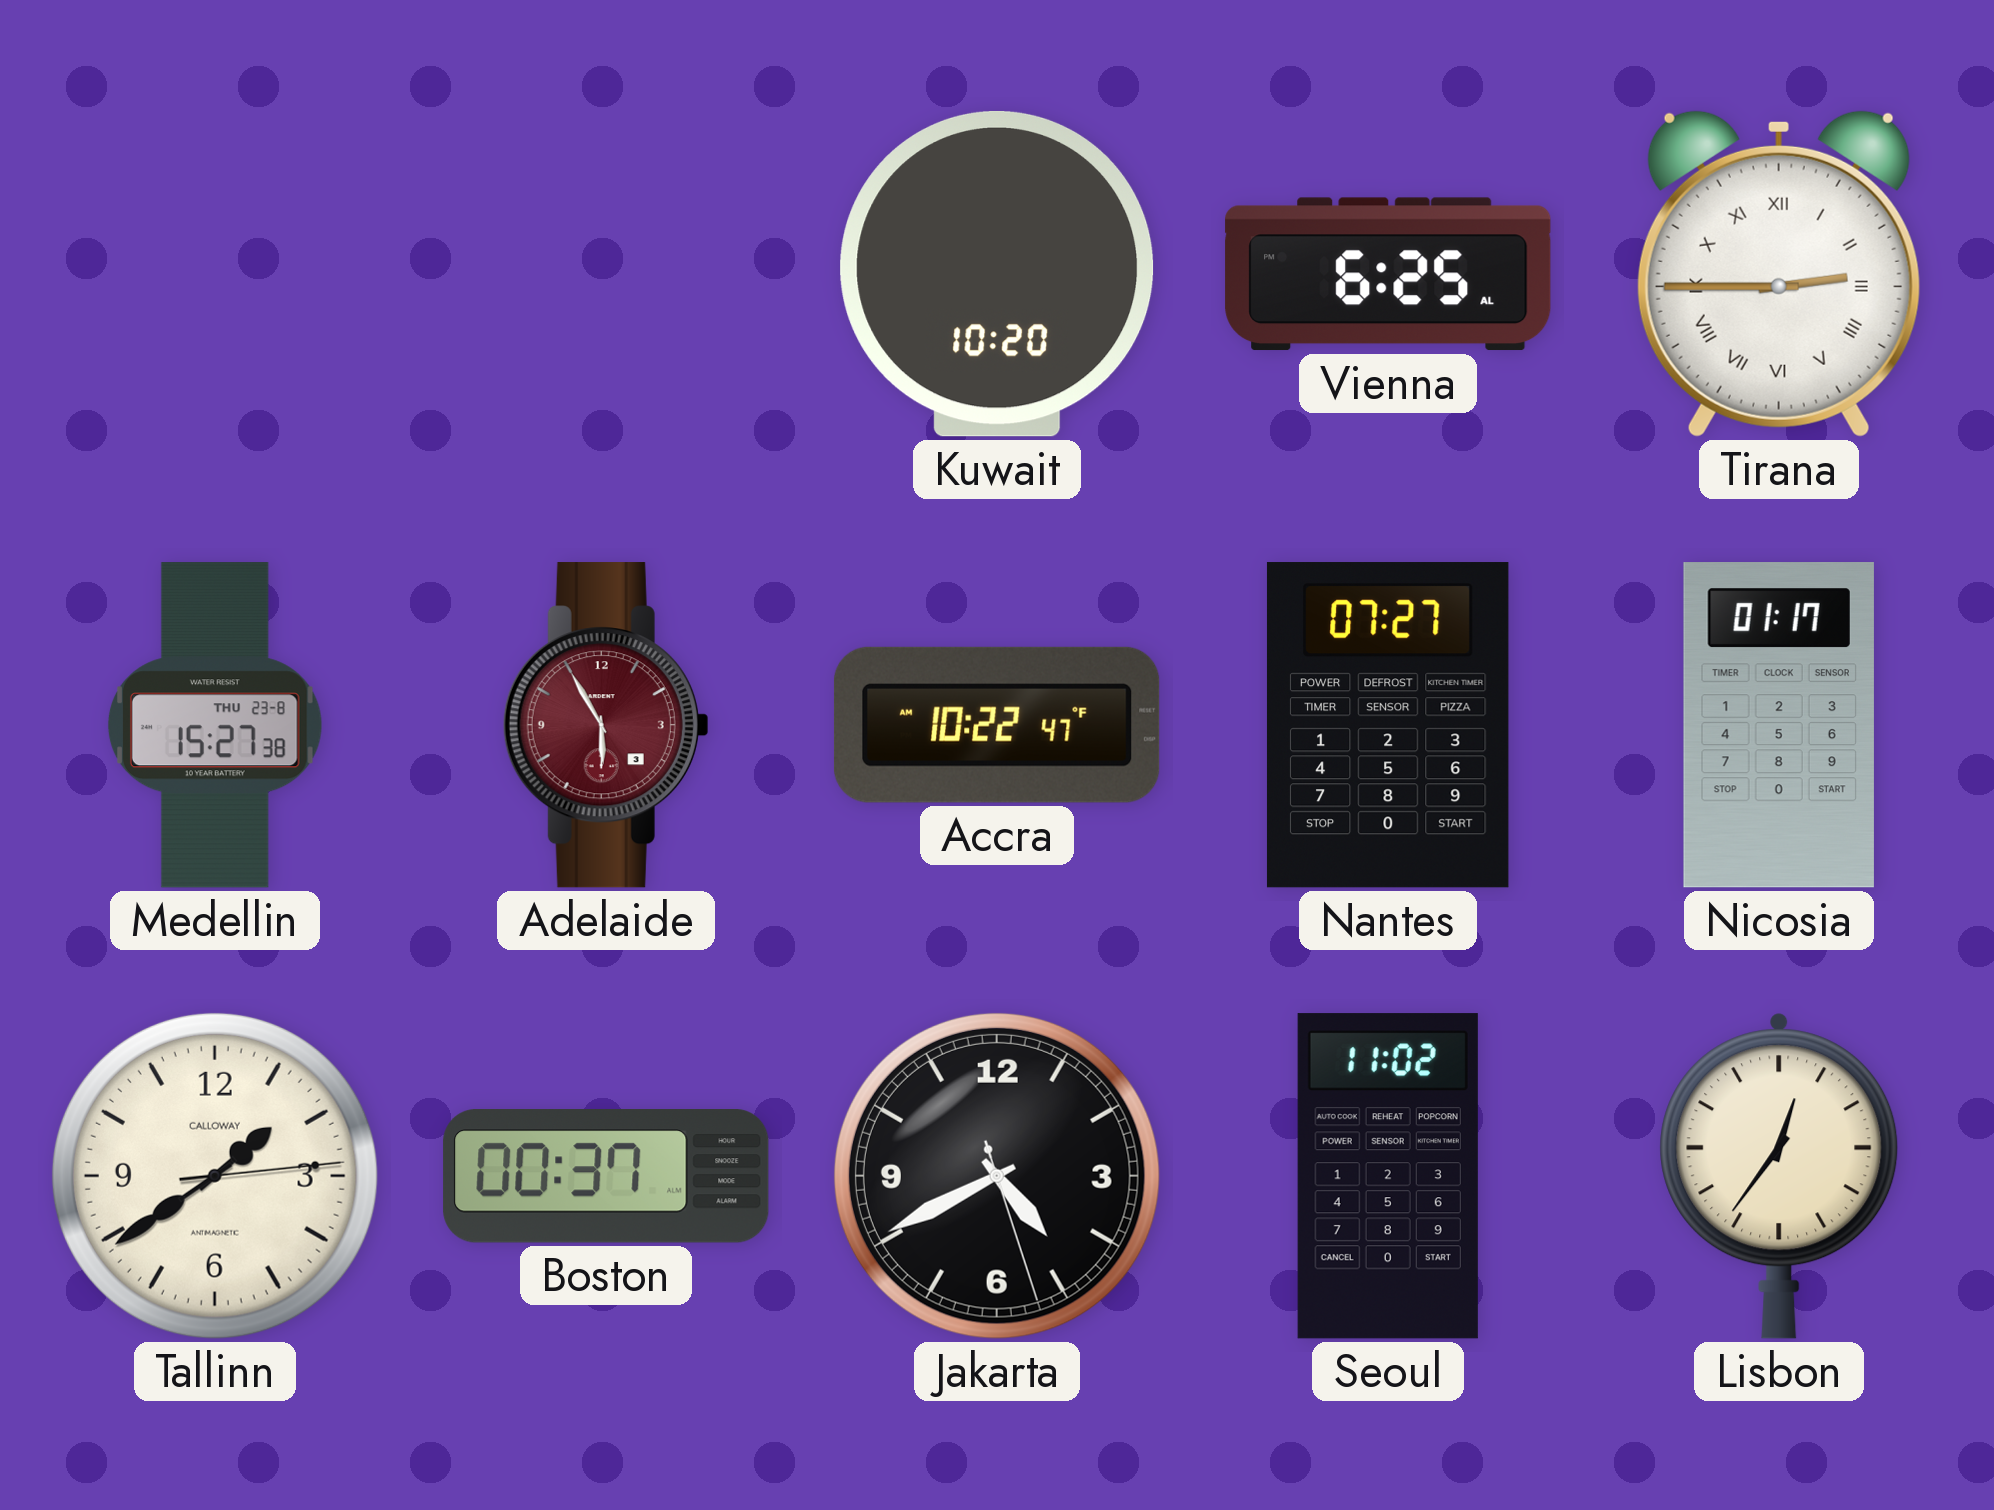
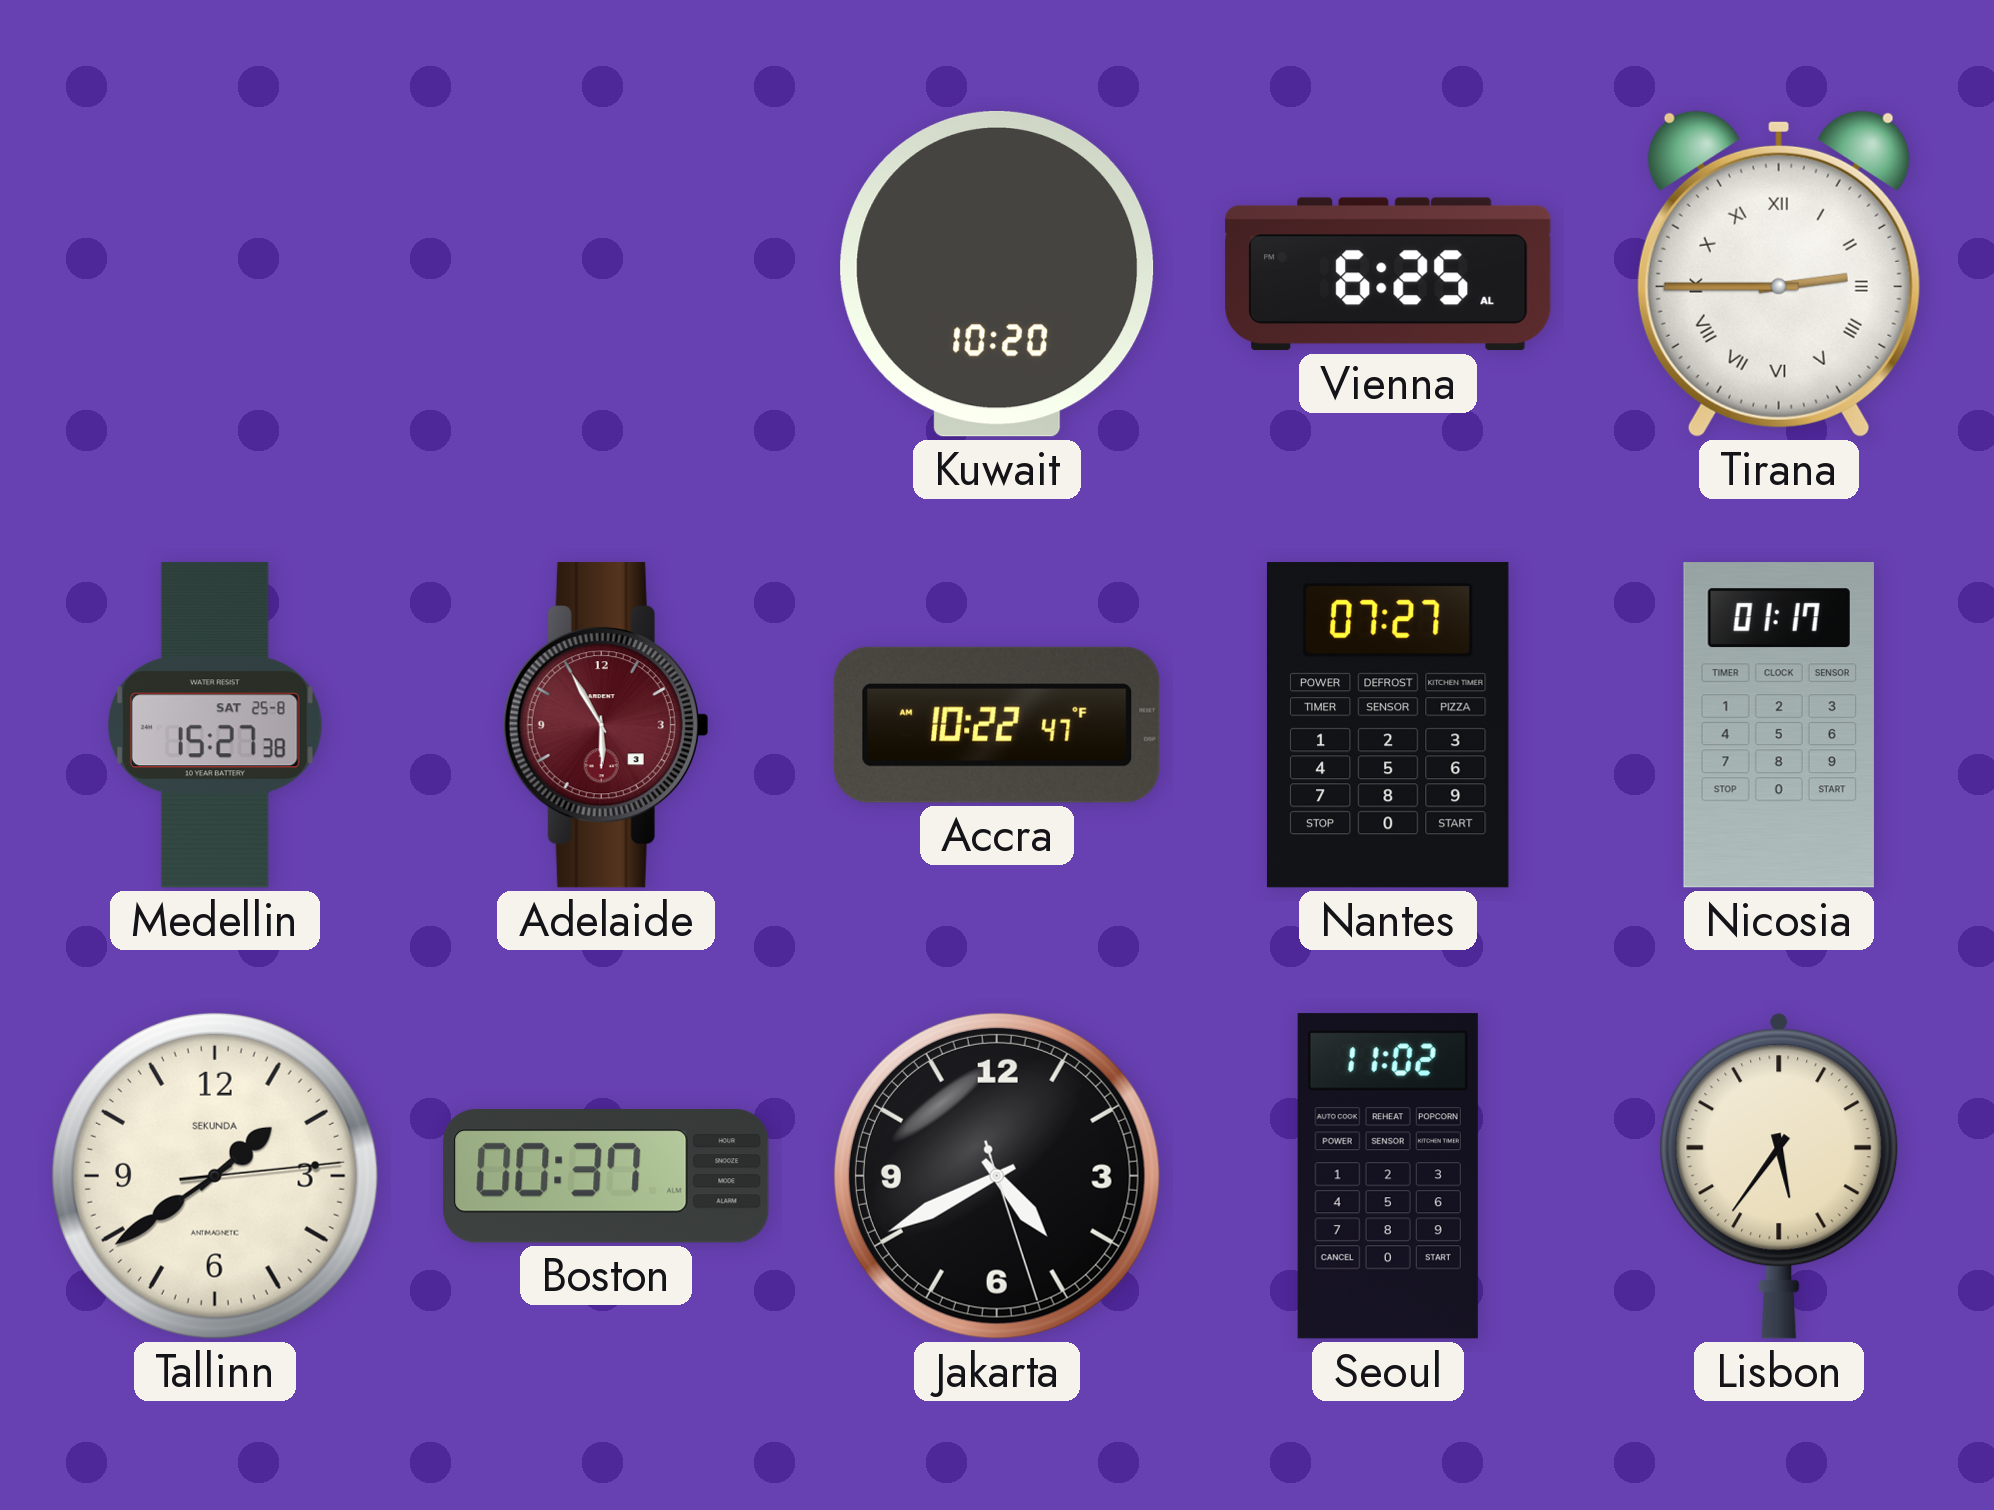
Medellin date: THU 23-8 -> SAT 25-8 (215, 725)
Tallinn brand: CALLOWAY -> SEKUNDA (215, 1176)
Lisbon: 12:36 -> 5:36 (1779, 1176)
